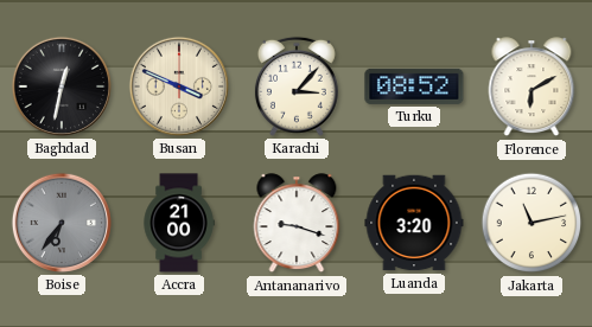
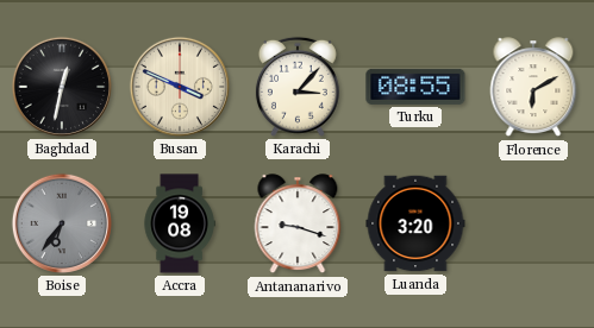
Turku: 08:52 -> 08:55 (415, 87)
Accra: 21:00 -> 19:08 (180, 223)
Jakarta: 11:13 -> none (531, 223)
